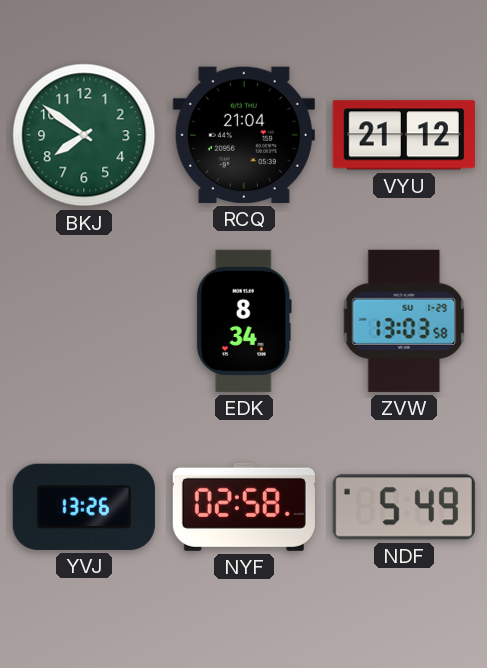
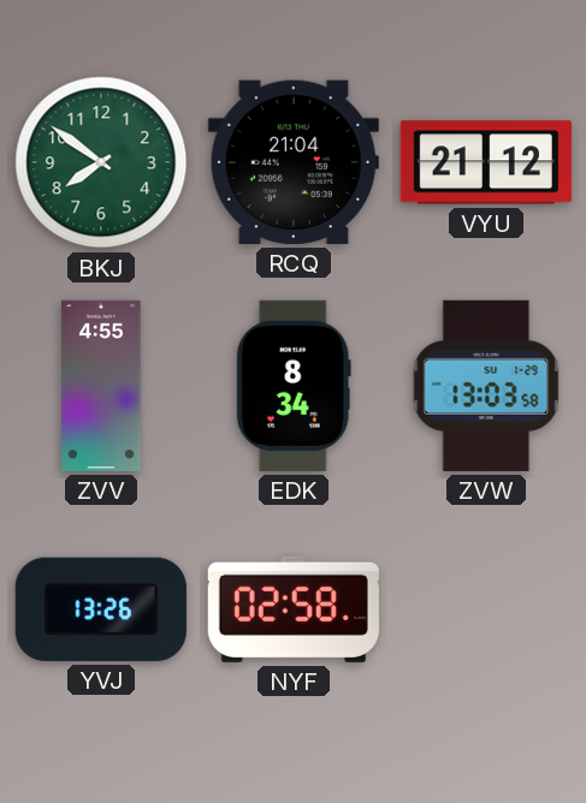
ZVV: none -> 4:55 (101, 386)
NDF: 5:49 -> none (404, 507)
